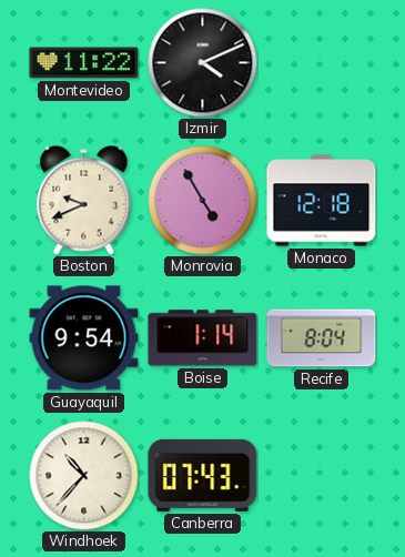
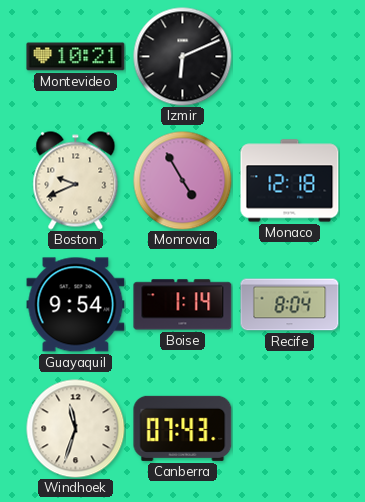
Montevideo: 11:22 -> 10:21 (76, 57)
Izmir: 4:11 -> 6:11 (183, 57)
Windhoek: 10:37 -> 11:33 (76, 429)
